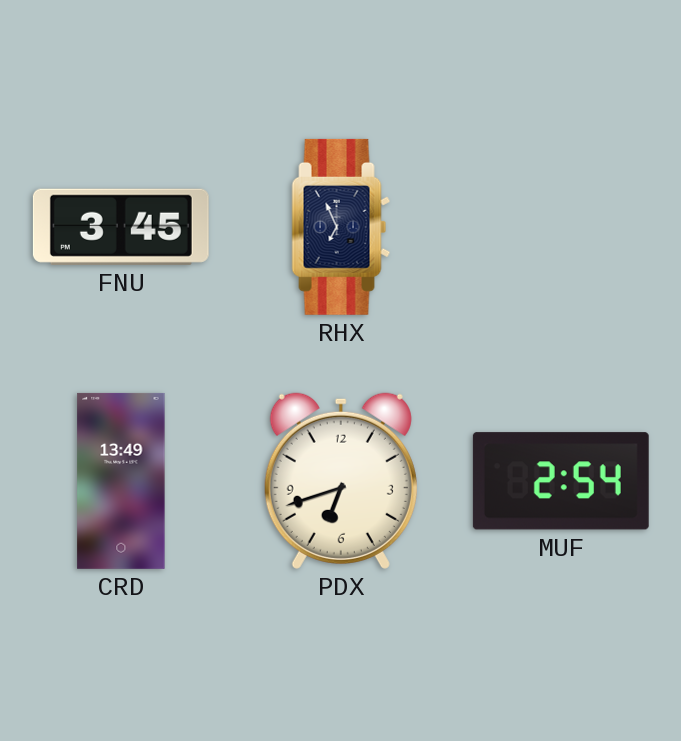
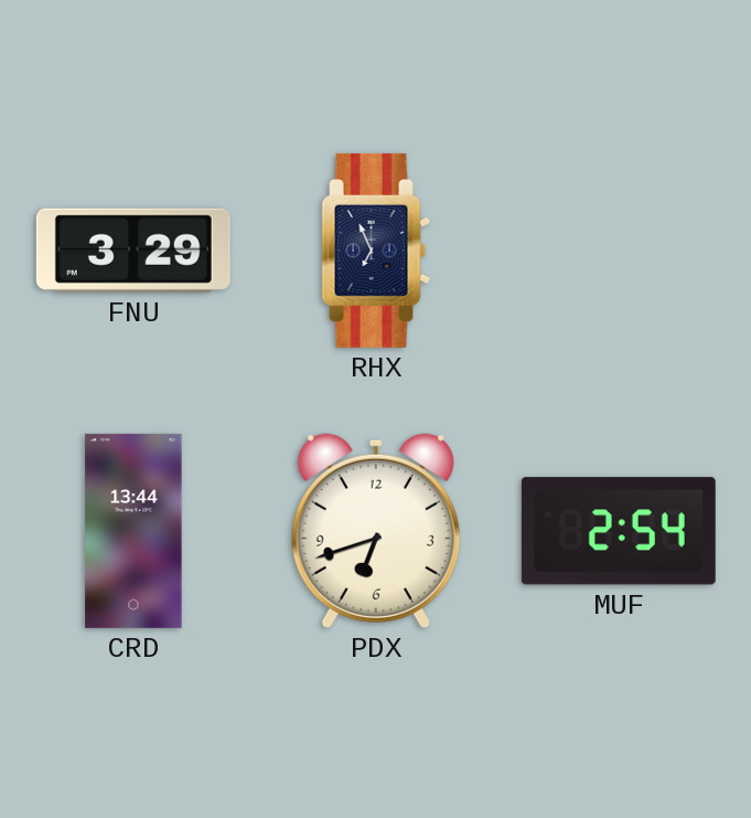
FNU: 3:45 -> 3:29 (133, 251)
CRD: 13:49 -> 13:44 (133, 531)
